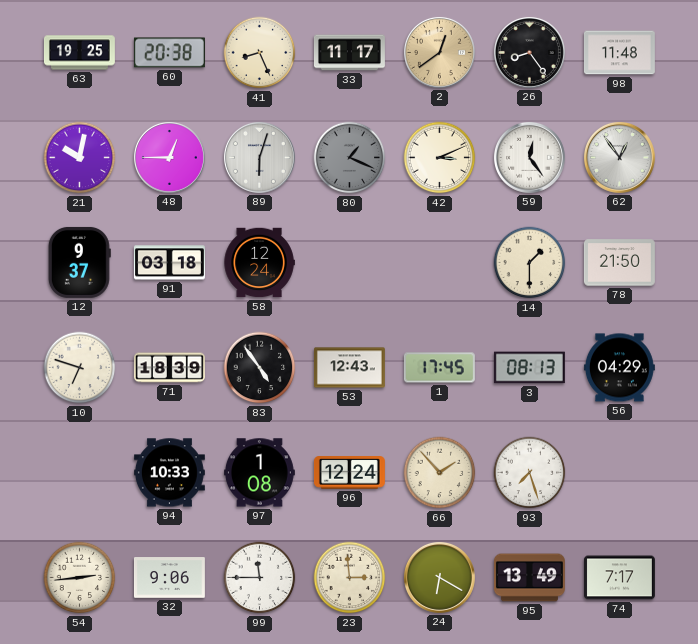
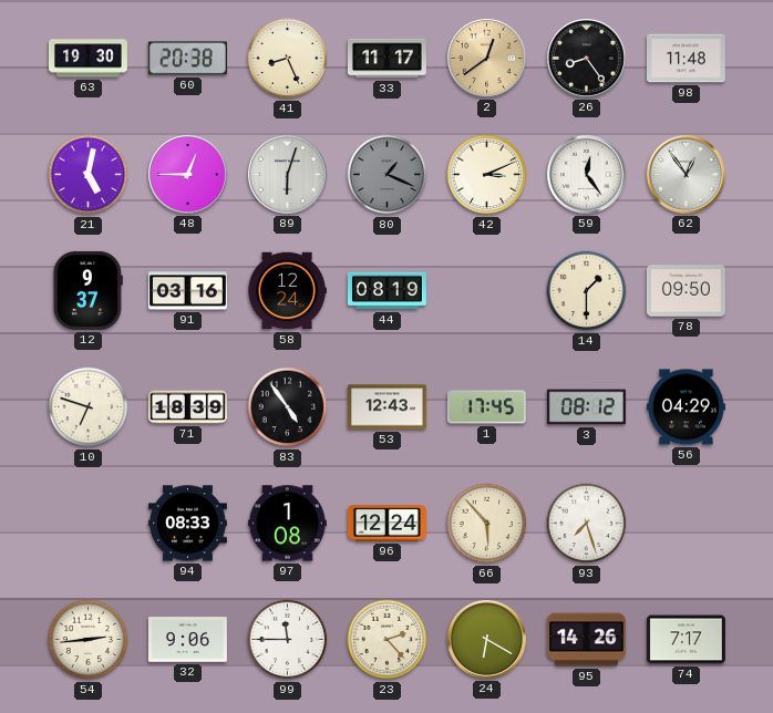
63: 19:25 -> 19:30 (87, 59)
21: 10:02 -> 5:02 (89, 175)
91: 03:18 -> 03:16 (187, 291)
44: none -> 08:19 (386, 291)
78: 21:50 -> 09:50 (686, 291)
3: 08:13 -> 08:12 (586, 407)
94: 10:33 -> 08:33 (187, 524)
66: 1:53 -> 5:53 (487, 524)
23: 2:59 -> 2:23 (388, 640)
95: 13:49 -> 14:26 (586, 640)
